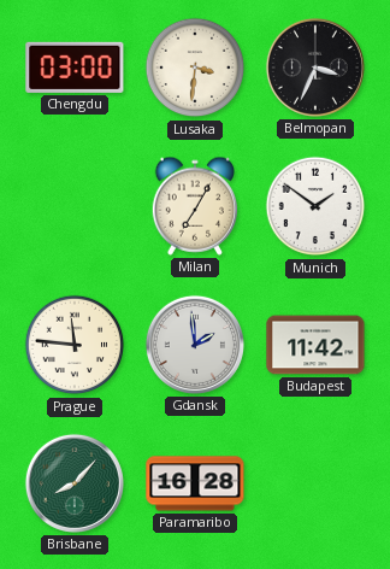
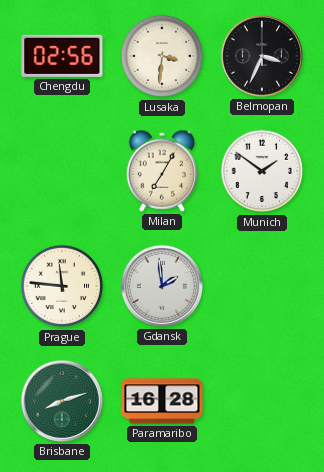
Chengdu: 03:00 -> 02:56 (62, 56)
Budapest: 11:42 -> none (315, 345)
Brisbane: 8:07 -> 8:12 (62, 401)
